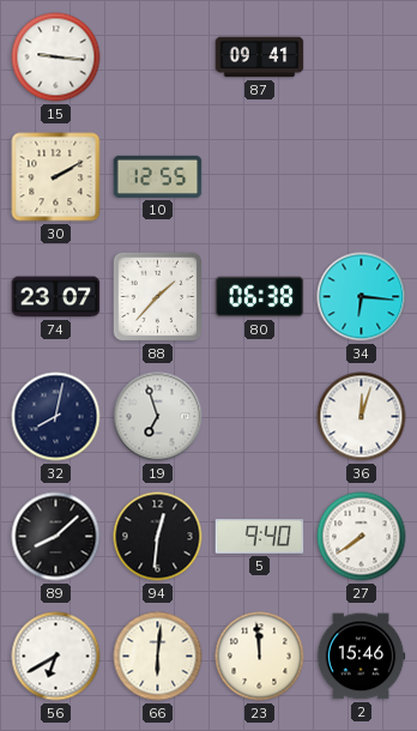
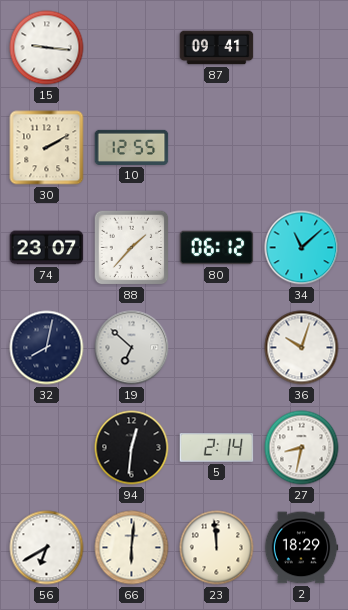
80: 06:38 -> 06:12 (217, 248)
34: 6:16 -> 11:08 (302, 248)
19: 6:57 -> 6:52 (132, 348)
36: 12:03 -> 10:03 (302, 348)
89: 8:08 -> none (56, 537)
5: 9:40 -> 2:14 (217, 448)
27: 7:39 -> 8:32 (302, 448)
2: 15:46 -> 18:29 (301, 548)
